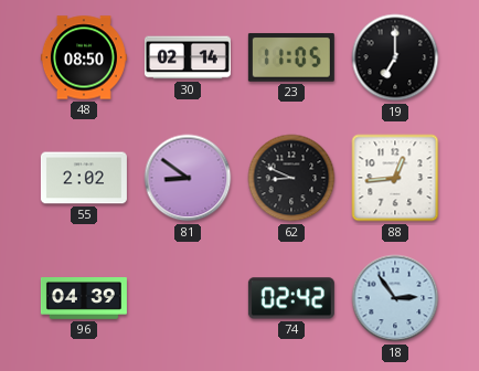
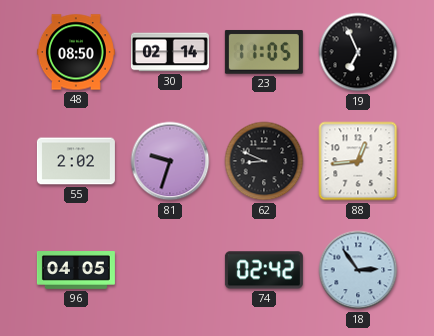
19: 7:00 -> 6:56 (358, 52)
81: 8:51 -> 9:33 (170, 161)
96: 04:39 -> 04:05 (76, 271)
